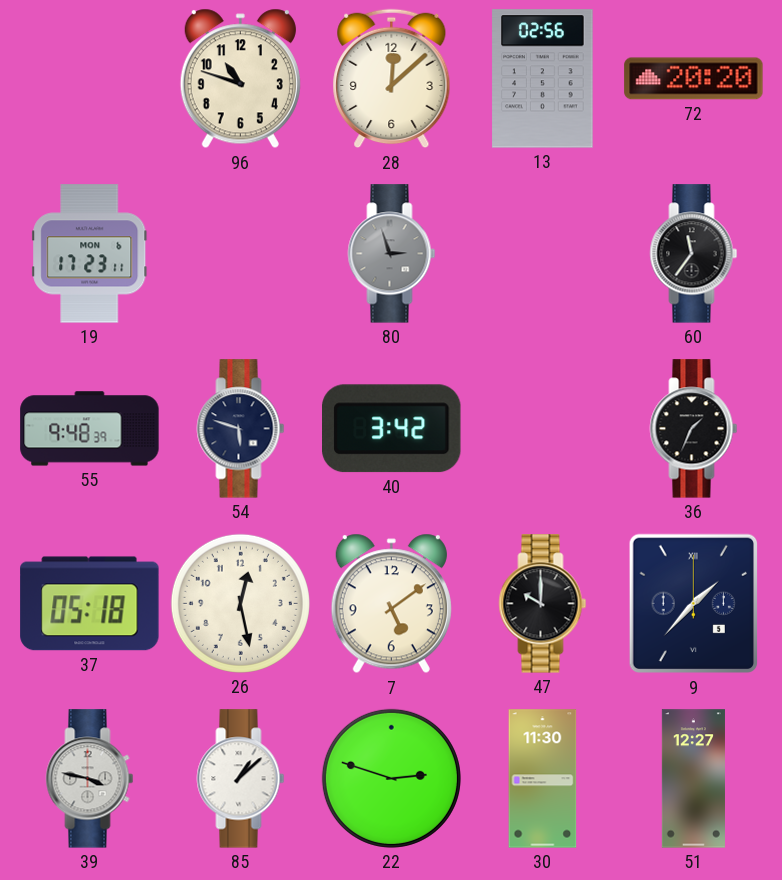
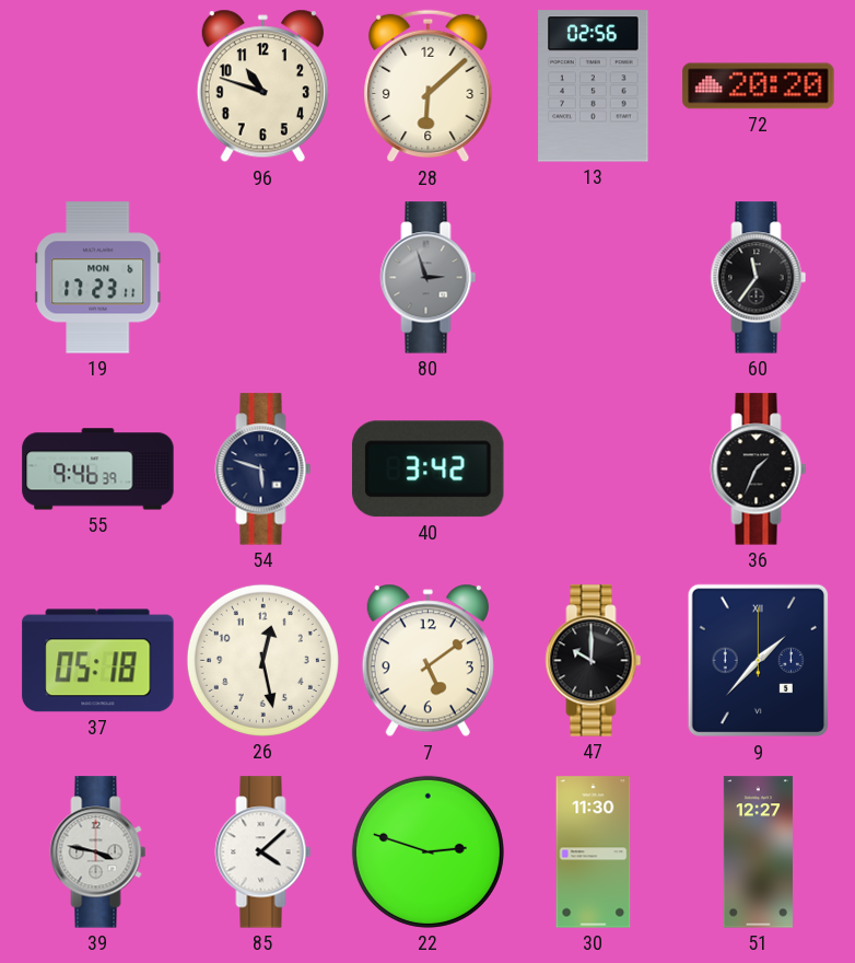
28: 12:08 -> 6:08 (429, 86)
55: 9:48 -> 9:46 (98, 469)
85: 1:08 -> 4:08 (263, 852)
